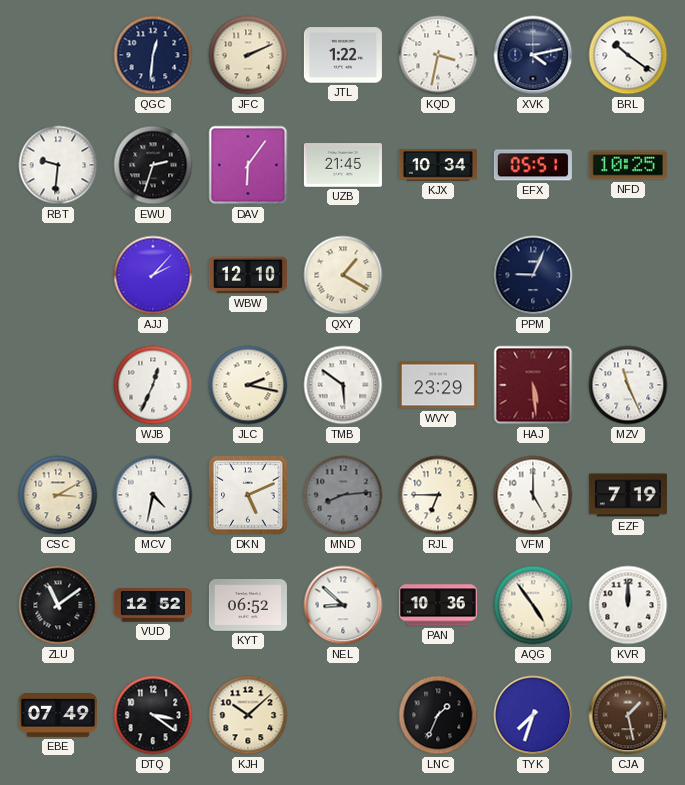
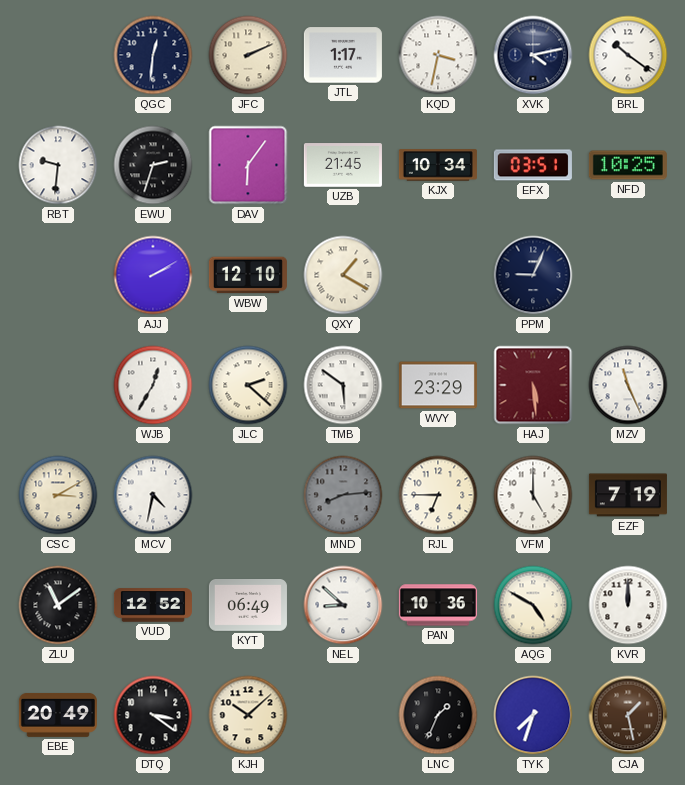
JTL: 1:22 -> 1:17 (343, 55)
EFX: 05:51 -> 03:51 (533, 165)
AJJ: 2:07 -> 2:10 (153, 275)
WJB: 12:34 -> 12:35 (153, 385)
JLC: 2:17 -> 2:22 (248, 385)
DKN: 5:11 -> none (248, 495)
KYT: 06:52 -> 06:49 (248, 606)
AQG: 4:54 -> 4:50 (533, 605)
EBE: 07:49 -> 20:49 (58, 715)
